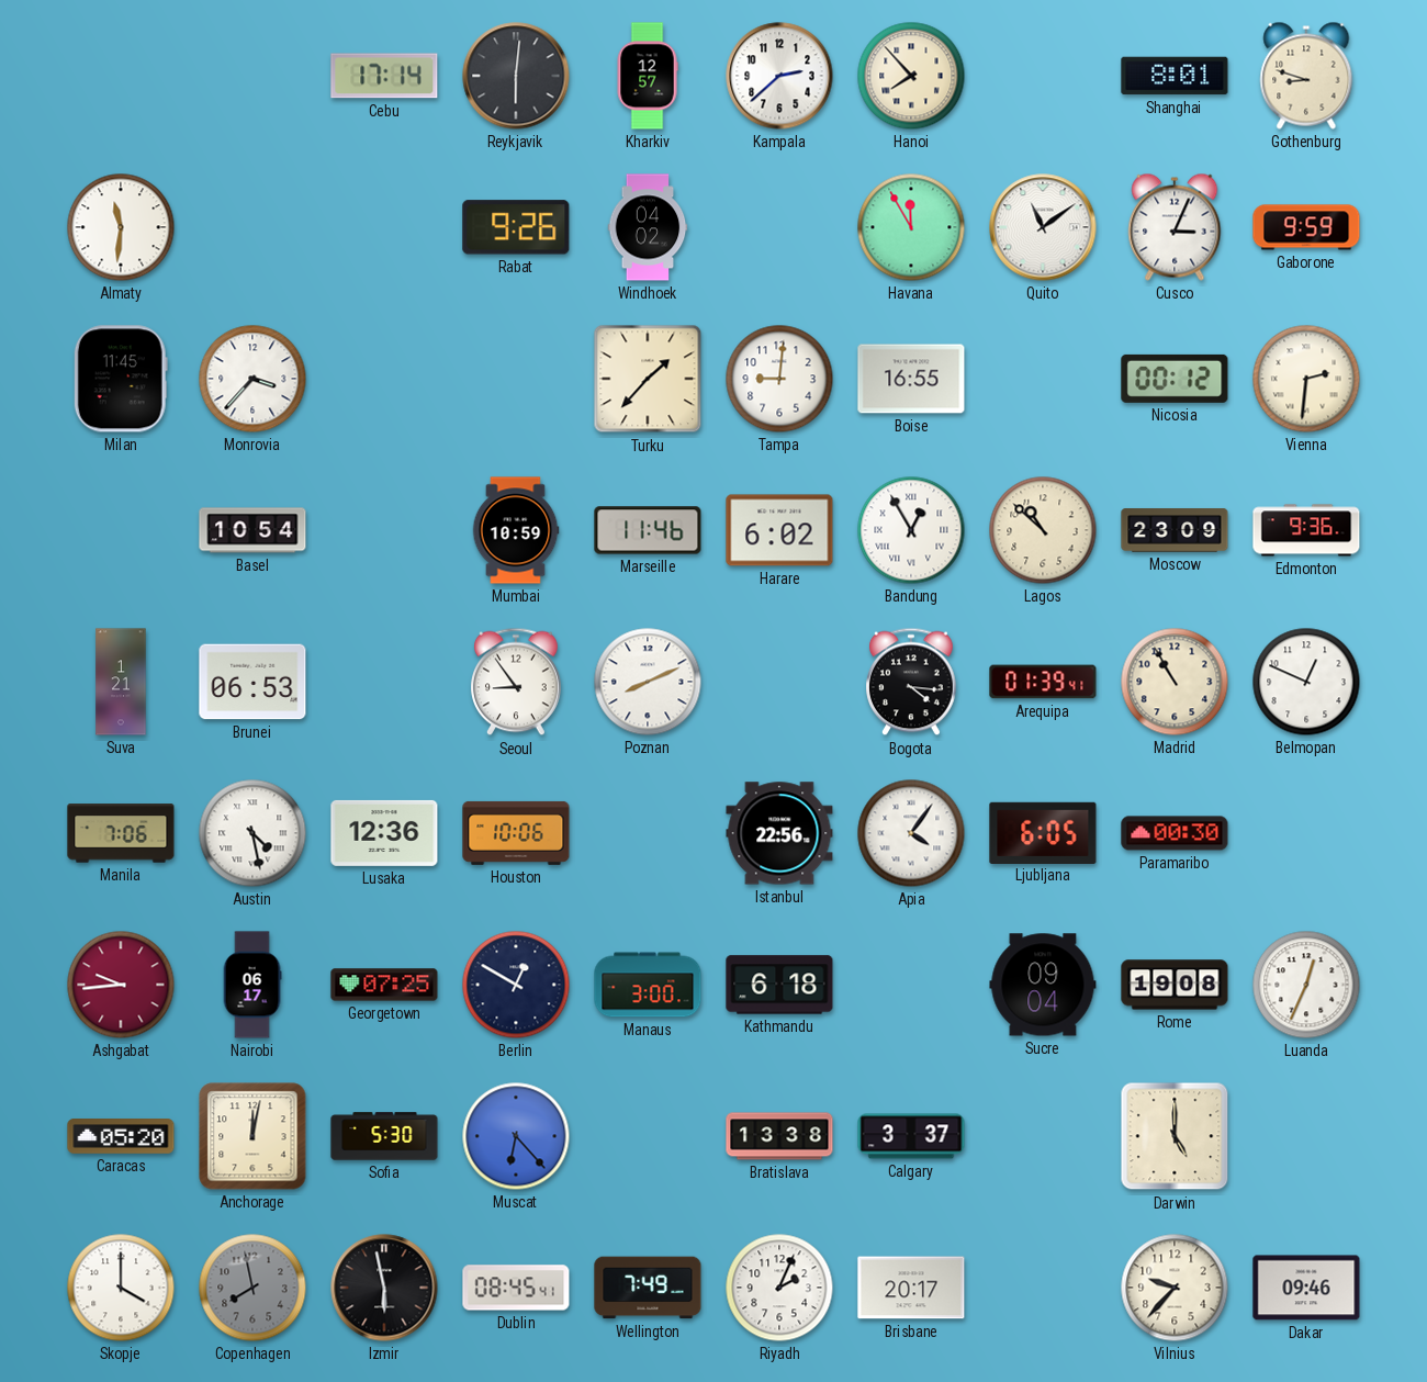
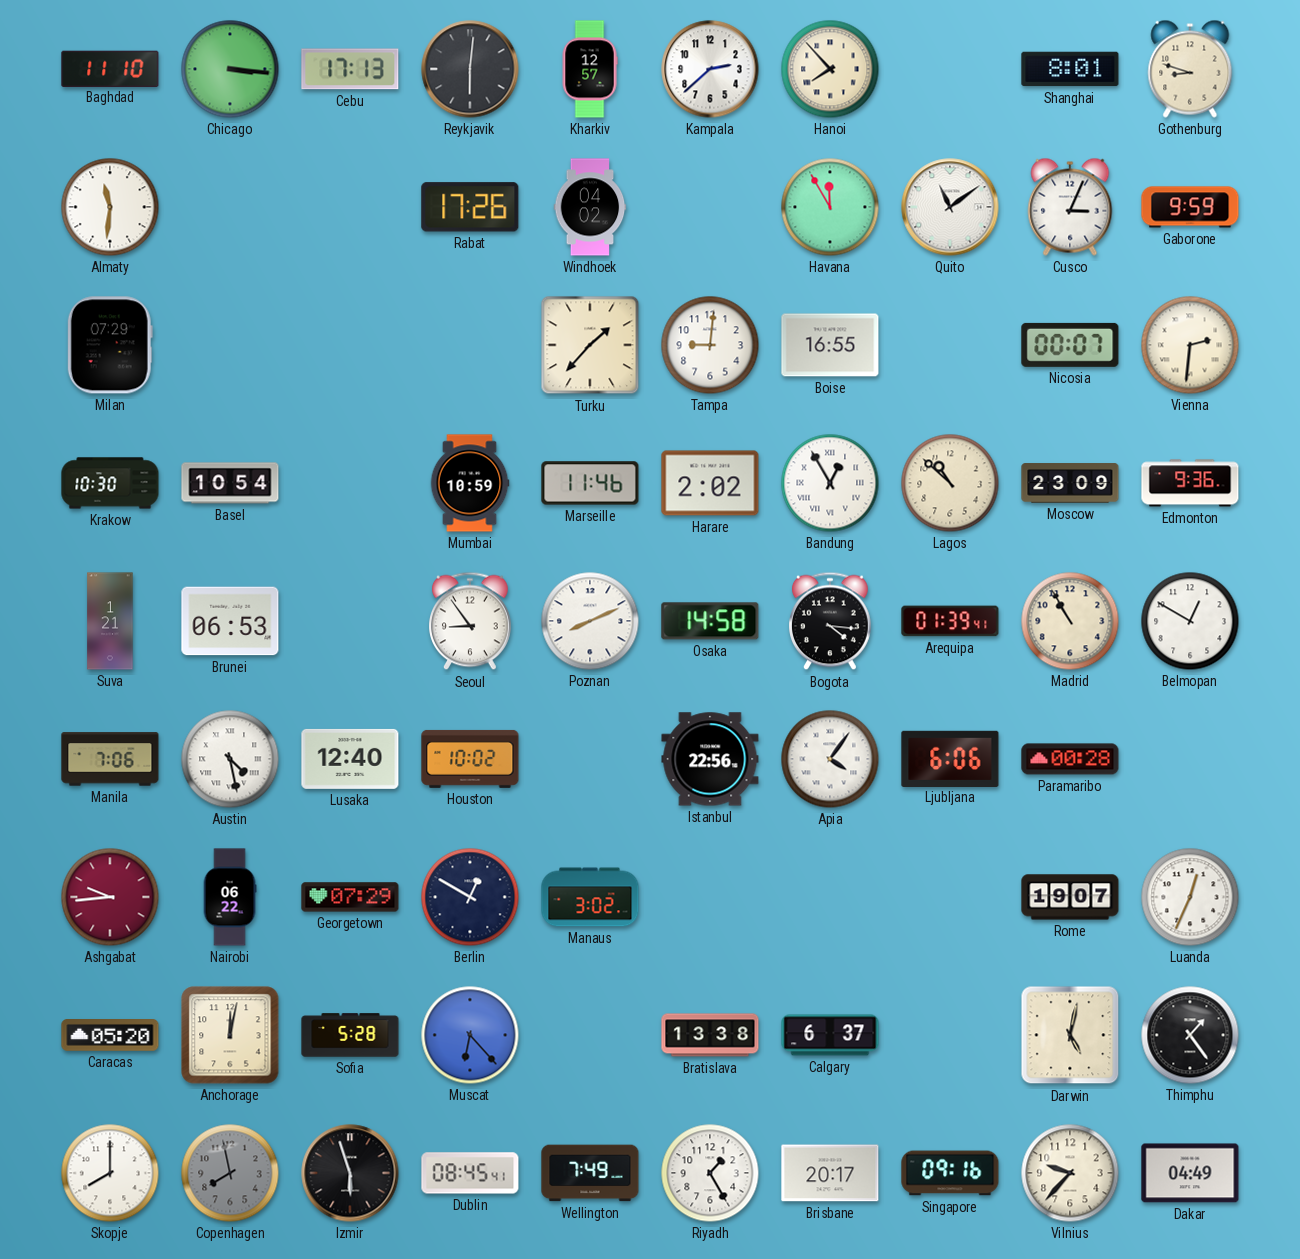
Baghdad: none -> 11:10 (110, 68)
Chicago: none -> 3:16 (230, 69)
Cebu: 17:14 -> 17:13 (350, 69)
Rabat: 9:26 -> 17:26 (470, 207)
Milan: 11:45 -> 07:29 (110, 345)
Monrovia: 3:37 -> none (252, 379)
Nicosia: 00:12 -> 00:07 (1070, 345)
Krakow: none -> 10:30 (110, 483)
Harare: 6:02 -> 2:02 (710, 483)
Osaka: none -> 14:58 (710, 621)
Belmopan: 12:49 -> 12:50 (1190, 621)
Lusaka: 12:36 -> 12:40 (350, 759)
Houston: 10:06 -> 10:02 (470, 759)
Ljubljana: 6:05 -> 6:06 (950, 758)
Paramaribo: 00:30 -> 00:28 (1070, 759)
Nairobi: 06:17 -> 06:22 (230, 897)
Georgetown: 07:25 -> 07:29 (350, 897)
Manaus: 3:00 -> 3:02 (590, 897)
Kathmandu: 6:18 -> none (779, 985)
Sucre: 09:04 -> none (1043, 985)
Rome: 19:08 -> 19:07 (1070, 897)
Sofia: 5:30 -> 5:28 (350, 1035)
Calgary: 3:37 -> 6:37 (830, 1035)
Darwin: 5:00 -> 5:02 (1070, 1035)
Thimphu: none -> 1:24 (1190, 1035)
Skopje: 4:00 -> 8:00 (110, 1173)
Izmir: 5:58 -> 5:57 (350, 1173)
Riyadh: 2:04 -> 1:25 (710, 1173)
Singapore: none -> 09:16 (950, 1173)
Dakar: 09:46 -> 04:49 (1190, 1173)
